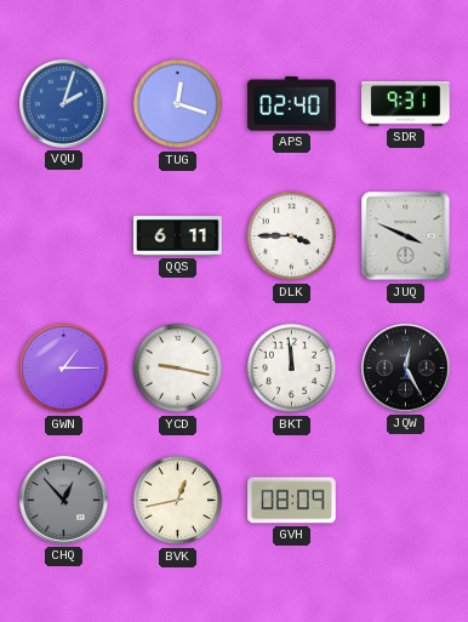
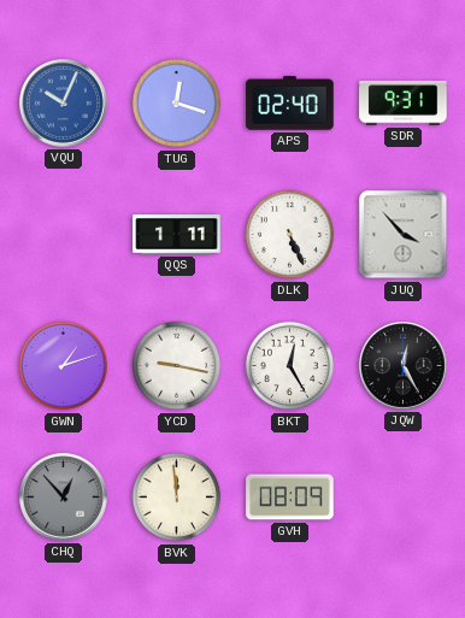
VQU: 2:03 -> 10:04 (64, 104)
QQS: 6:11 -> 1:11 (177, 235)
DLK: 3:45 -> 5:26 (290, 235)
JUQ: 3:49 -> 3:53 (404, 235)
GWN: 1:15 -> 1:12 (64, 366)
BKT: 11:59 -> 12:25 (290, 366)
BVK: 12:43 -> 11:59 (177, 498)
